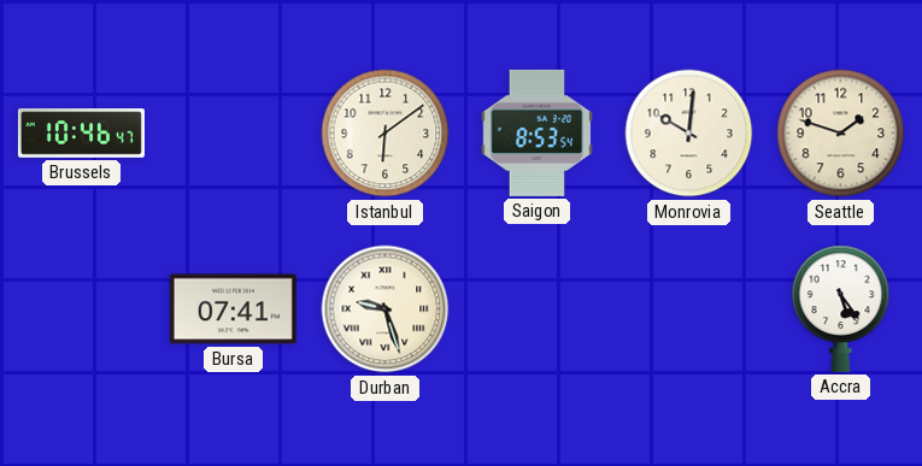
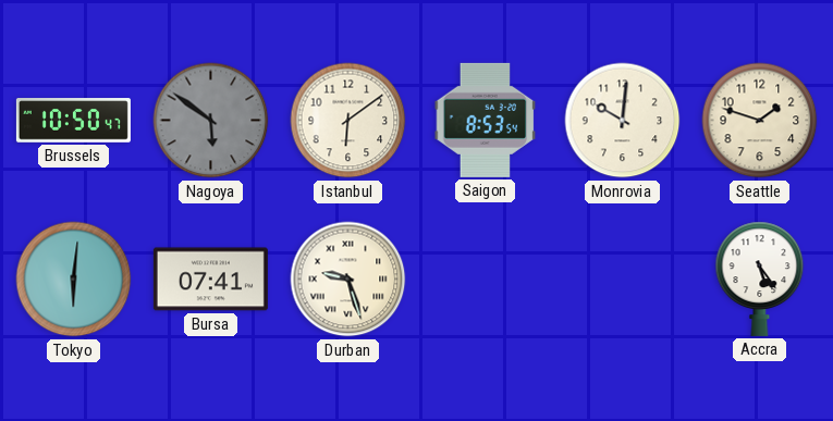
Brussels: 10:46 -> 10:50 (73, 121)
Nagoya: none -> 5:51 (211, 121)
Tokyo: none -> 6:01 (74, 280)
